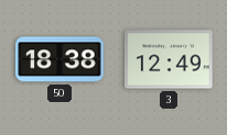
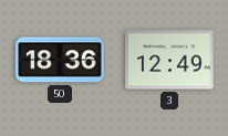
50: 18:38 -> 18:36 (60, 60)
